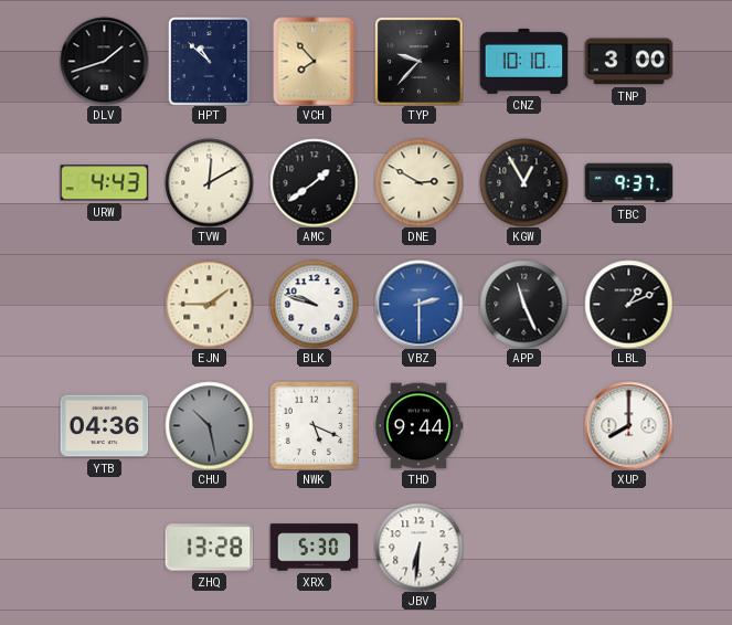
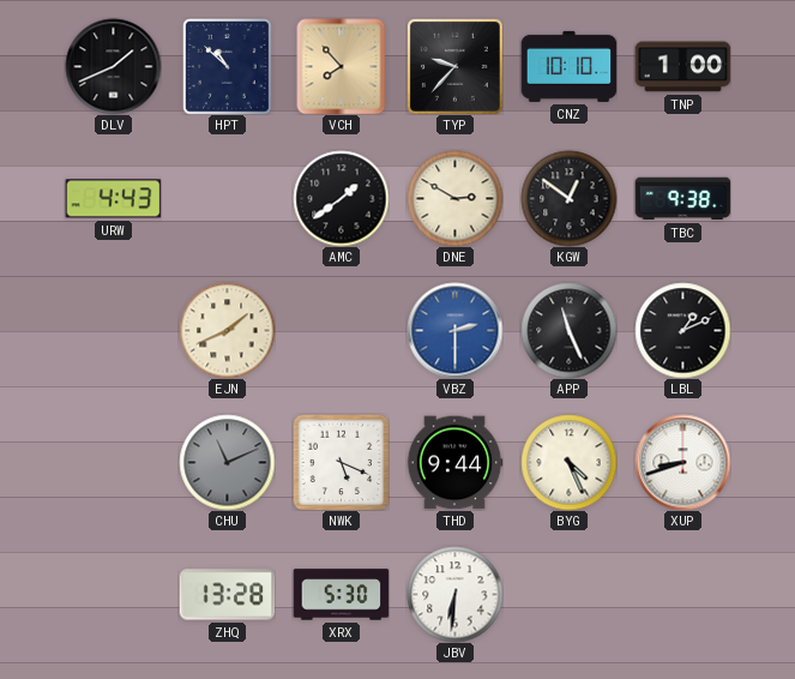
DLV: 1:42 -> 1:41 (113, 66)
TNP: 3:00 -> 1:00 (682, 67)
TVW: 12:10 -> none (209, 182)
KGW: 12:55 -> 12:51 (568, 198)
TBC: 9:37 -> 9:38 (682, 199)
EJN: 1:45 -> 1:41 (227, 330)
BLK: 9:48 -> none (314, 304)
YTB: 04:36 -> none (104, 426)
CHU: 10:28 -> 11:11 (227, 462)
BYG: none -> 4:26 (568, 462)
XUP: 8:00 -> 8:42 (682, 462)
